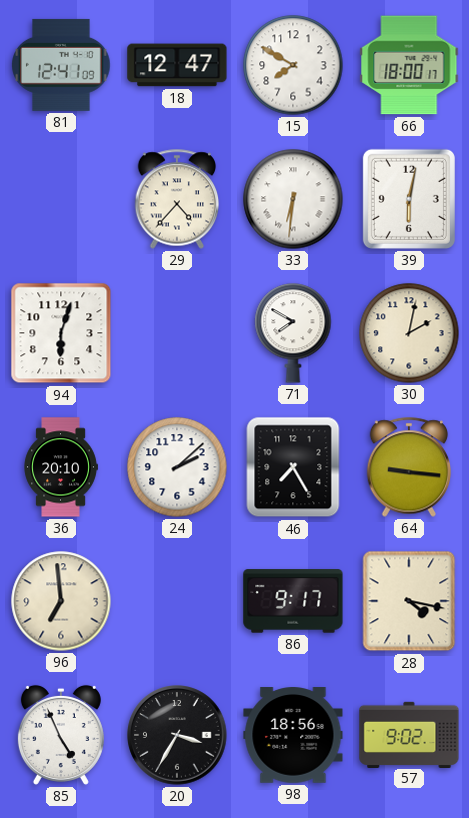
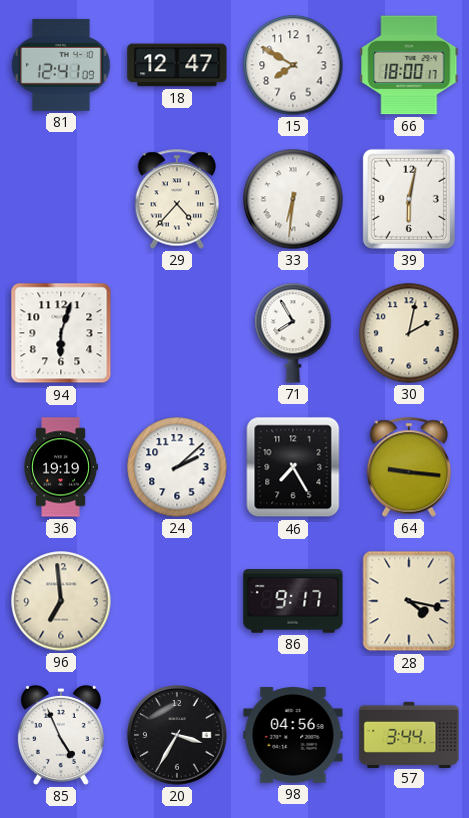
71: 7:50 -> 7:55 (293, 333)
36: 20:10 -> 19:19 (61, 467)
98: 18:56 -> 04:56 (293, 735)
57: 9:02 -> 3:44 (409, 734)
